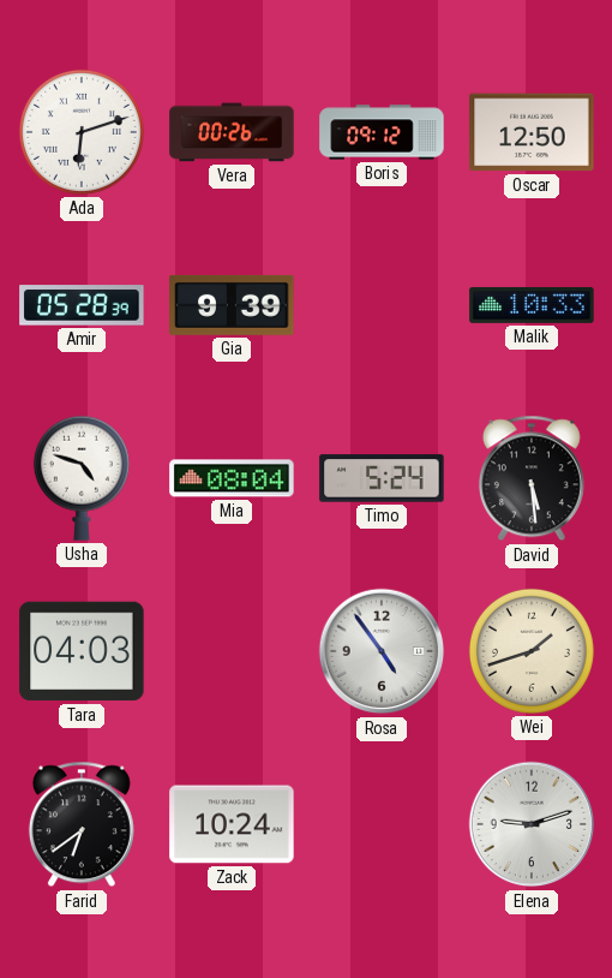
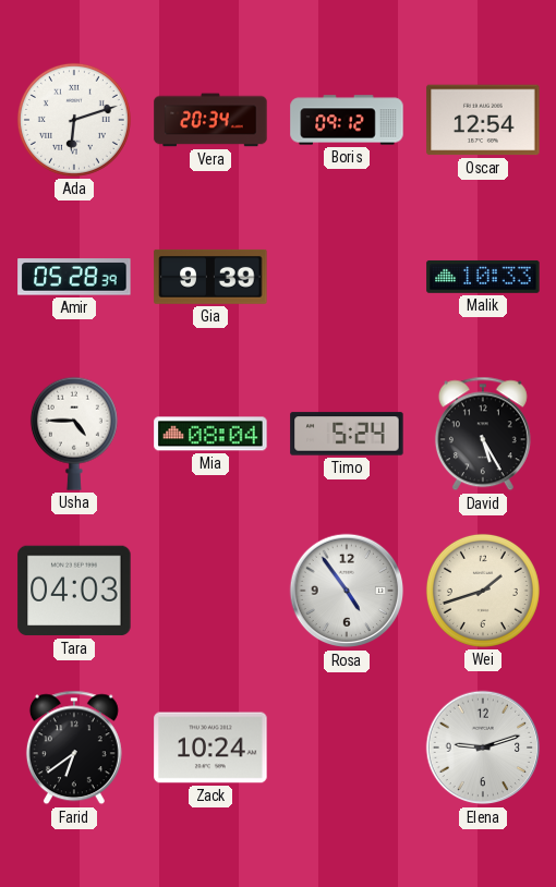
Vera: 00:26 -> 20:34 (210, 120)
Oscar: 12:50 -> 12:54 (483, 120)
Usha: 4:48 -> 4:45 (74, 434)
David: 5:29 -> 5:25 (483, 434)
